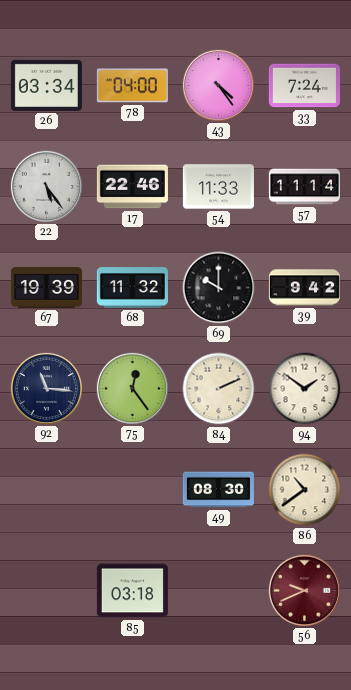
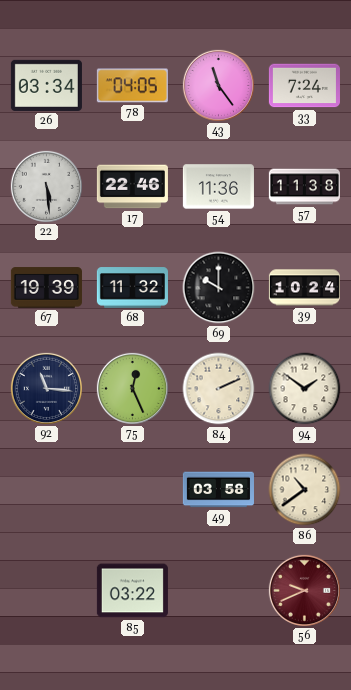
78: 04:00 -> 04:05 (132, 86)
43: 4:24 -> 11:24 (218, 85)
22: 5:24 -> 5:29 (46, 186)
54: 11:33 -> 11:36 (218, 187)
57: 11:14 -> 11:38 (304, 187)
39: 9:42 -> 10:24 (304, 288)
75: 12:24 -> 12:26 (132, 388)
49: 08:30 -> 03:58 (218, 490)
85: 03:18 -> 03:22 (132, 591)
